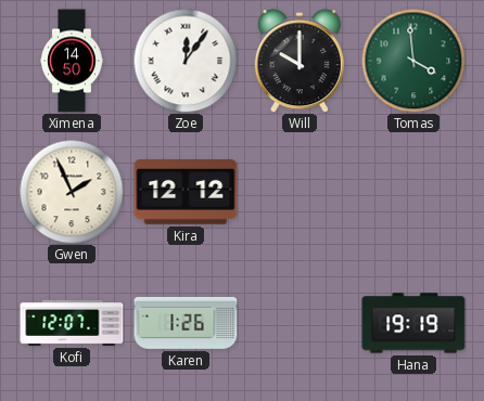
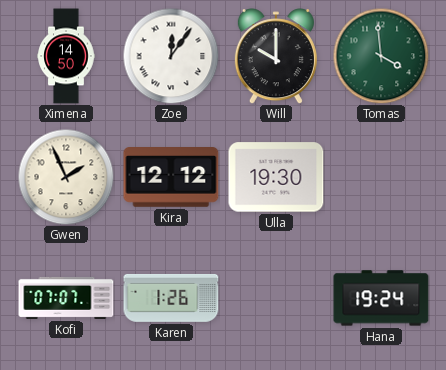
Ulla: none -> 19:30 (276, 177)
Kofi: 12:07 -> 07:07 (66, 298)
Hana: 19:19 -> 19:24 (381, 298)
